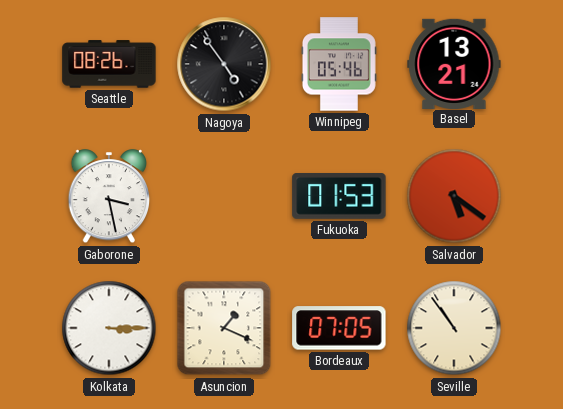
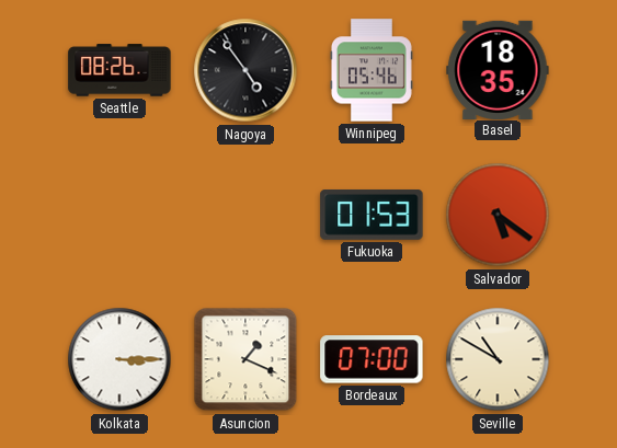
Basel: 13:21 -> 18:35 (498, 69)
Gaborone: 3:28 -> none (109, 197)
Bordeaux: 07:05 -> 07:00 (372, 359)
Seville: 10:54 -> 10:50 (498, 359)
